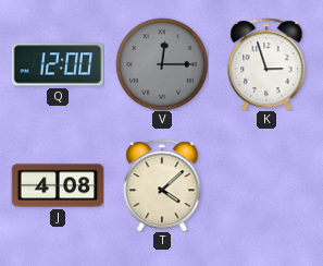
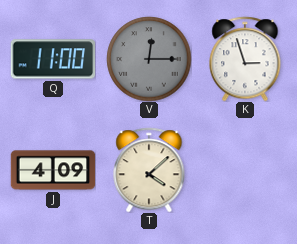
Q: 12:00 -> 11:00 (53, 59)
J: 4:08 -> 4:09 (53, 170)
